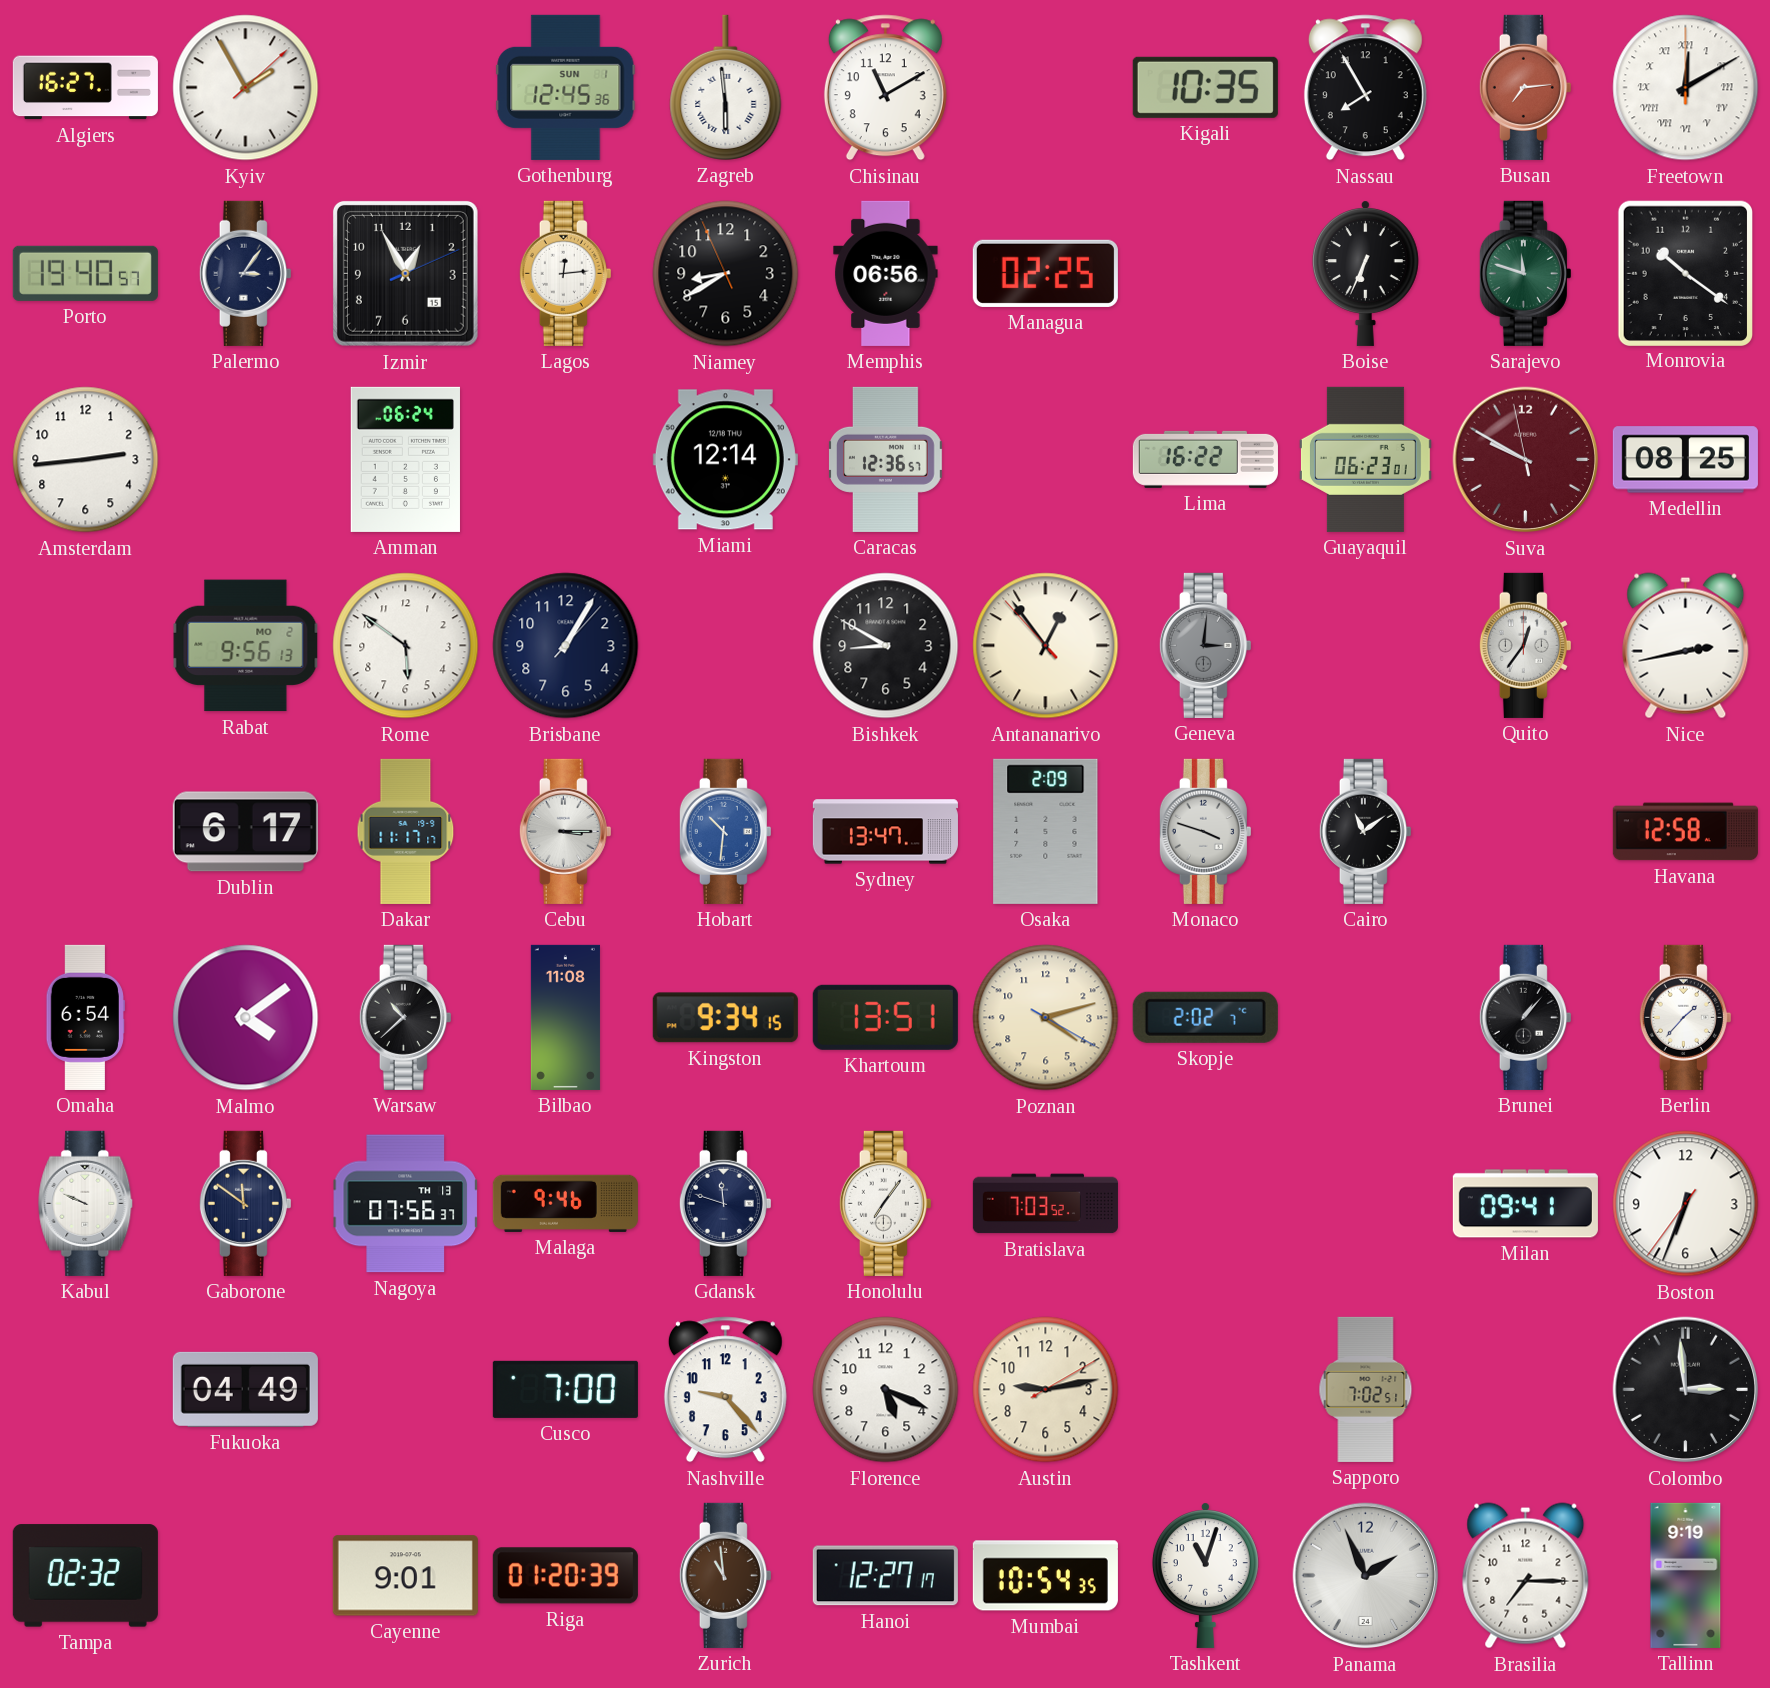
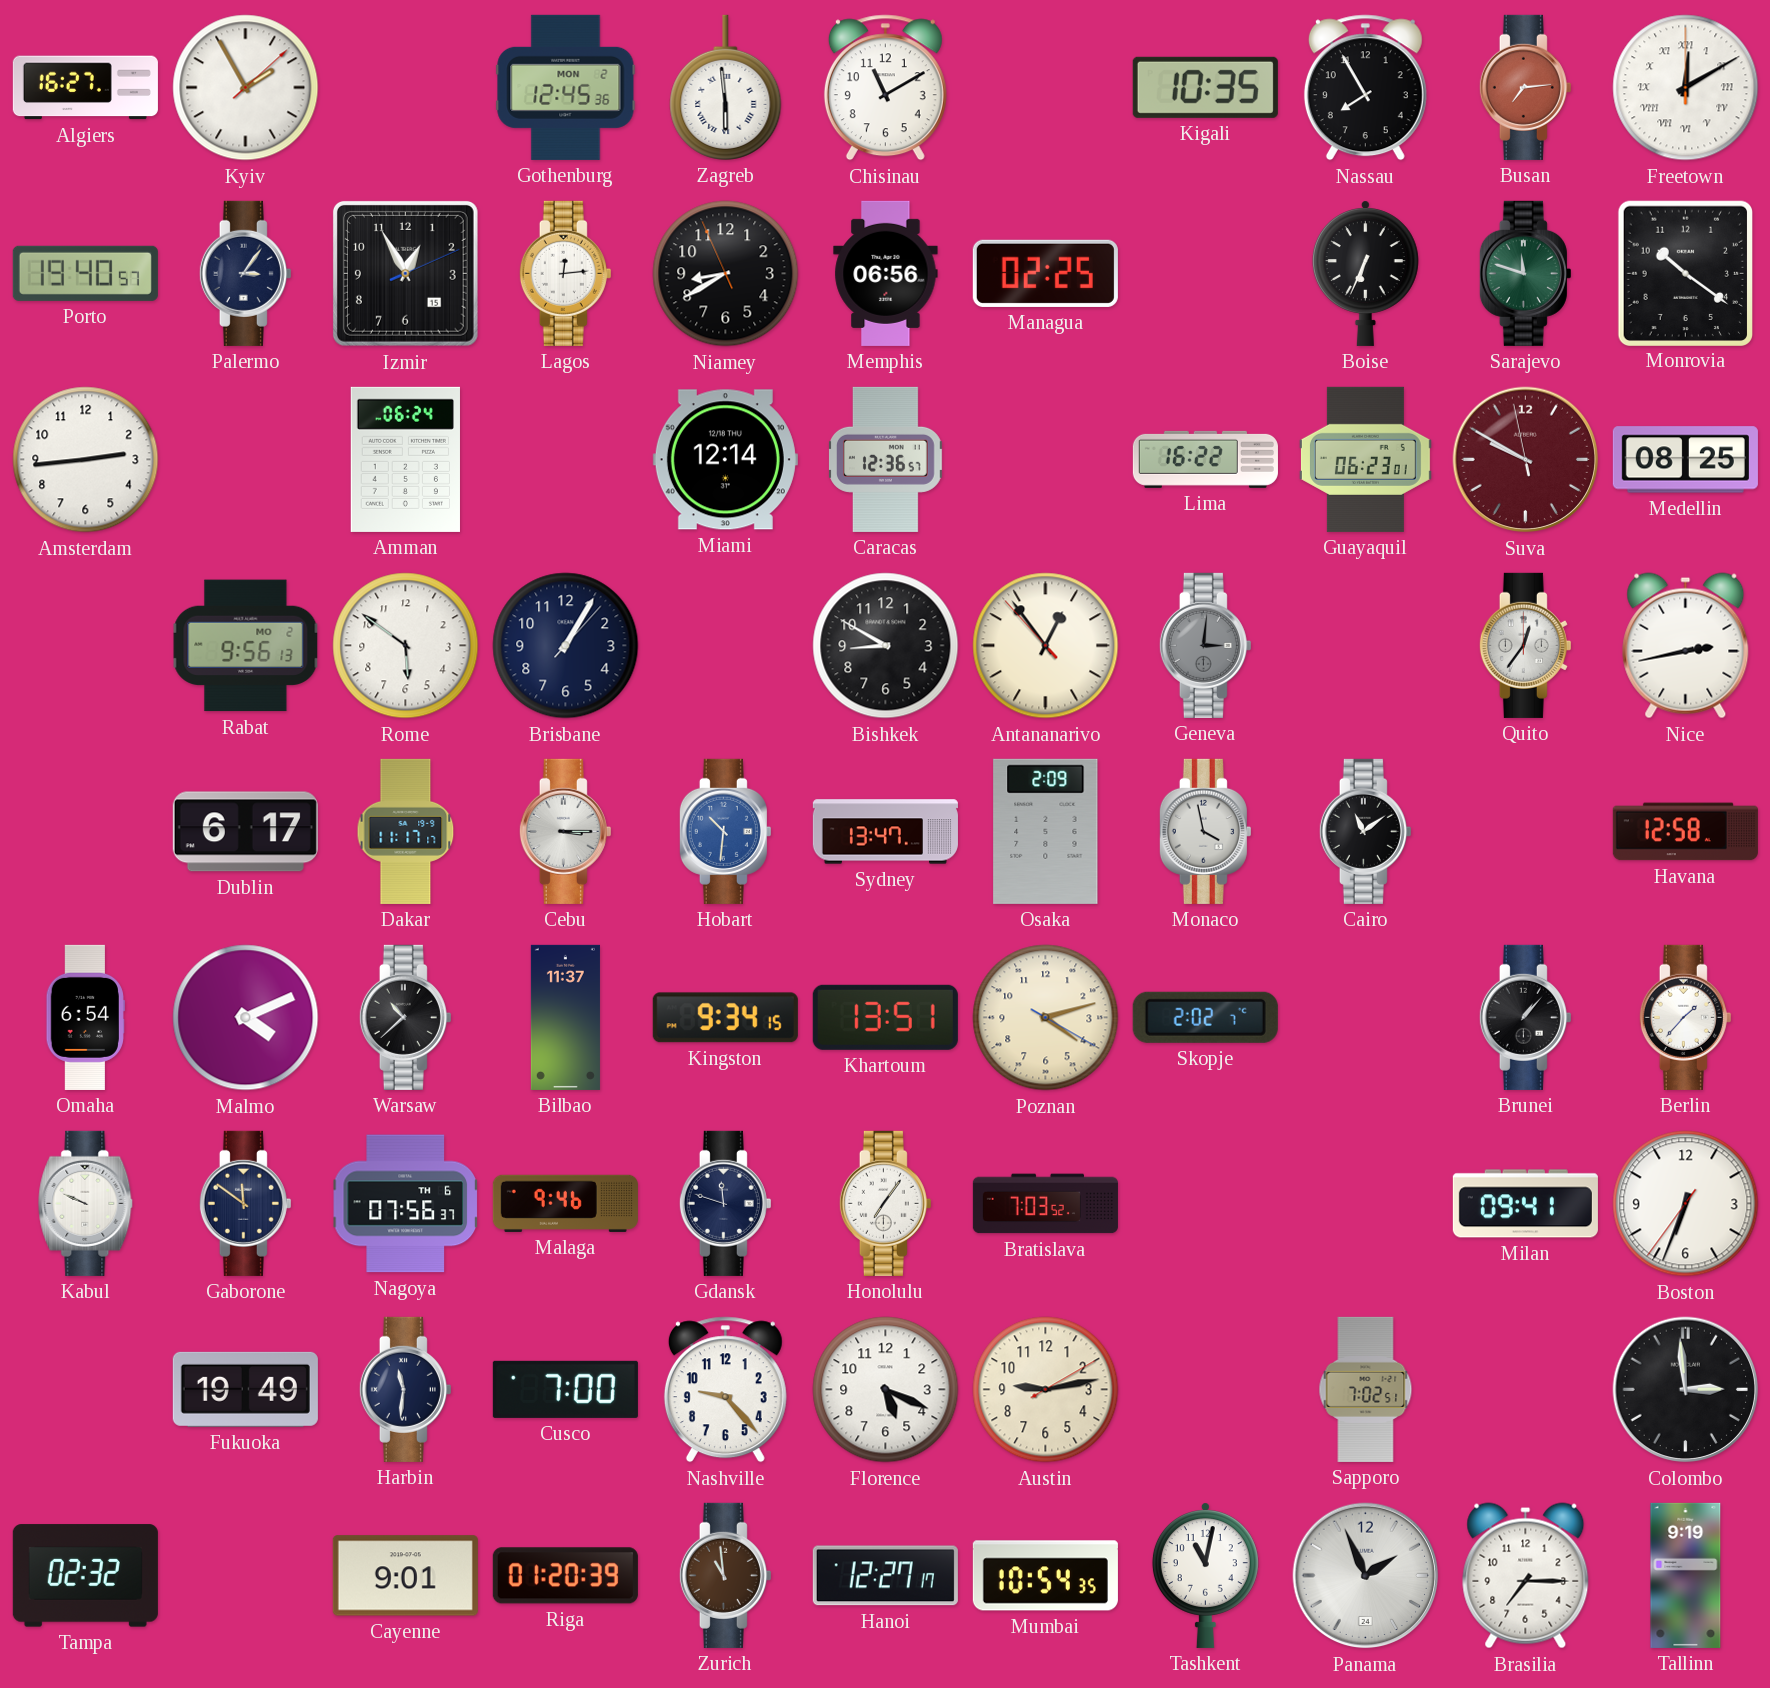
Gothenburg date: SUN 1 -> MON 2 (566, 87)
Monaco: 3:48 -> 3:58 (1205, 831)
Malmo: 4:09 -> 4:11 (246, 1018)
Bilbao: 11:08 -> 11:37 (565, 1017)
Nagoya date: TH 13 -> TH 6 (405, 1204)
Fukuoka: 04:49 -> 19:49 (245, 1389)
Harbin: none -> 11:31 (405, 1389)
Tashkent: 11:03 -> 11:02 (1205, 1575)
